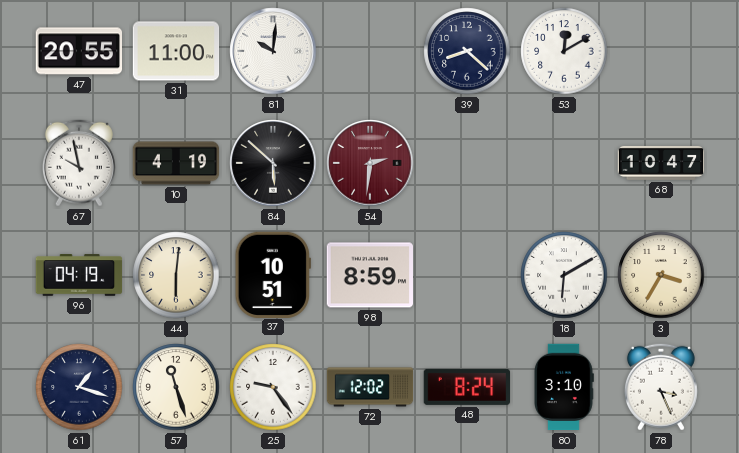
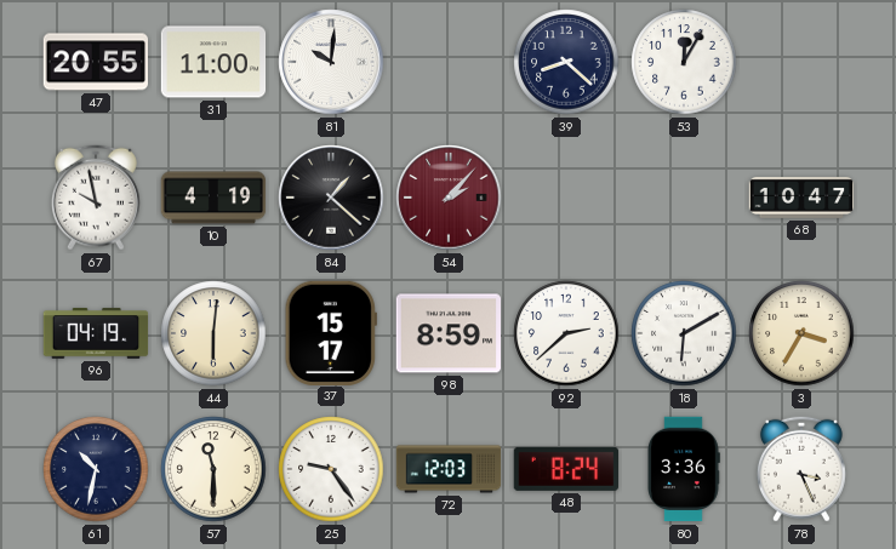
53: 12:10 -> 12:05 (684, 62)
84: 5:52 -> 1:22 (331, 198)
54: 2:31 -> 2:07 (449, 198)
37: 10:51 -> 15:17 (331, 332)
92: none -> 2:38 (566, 333)
61: 1:18 -> 10:32 (96, 469)
57: 11:27 -> 11:30 (213, 469)
72: 12:02 -> 12:03 (449, 469)
80: 3:10 -> 3:36 (684, 469)
